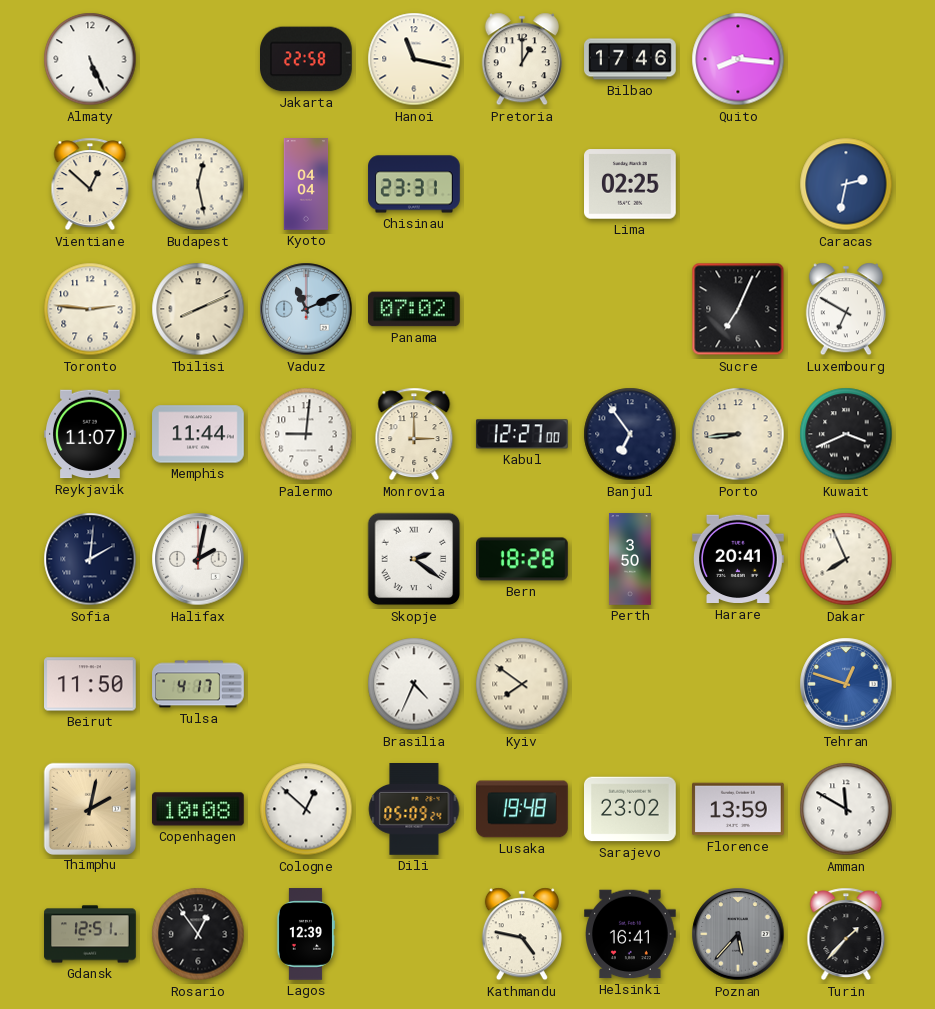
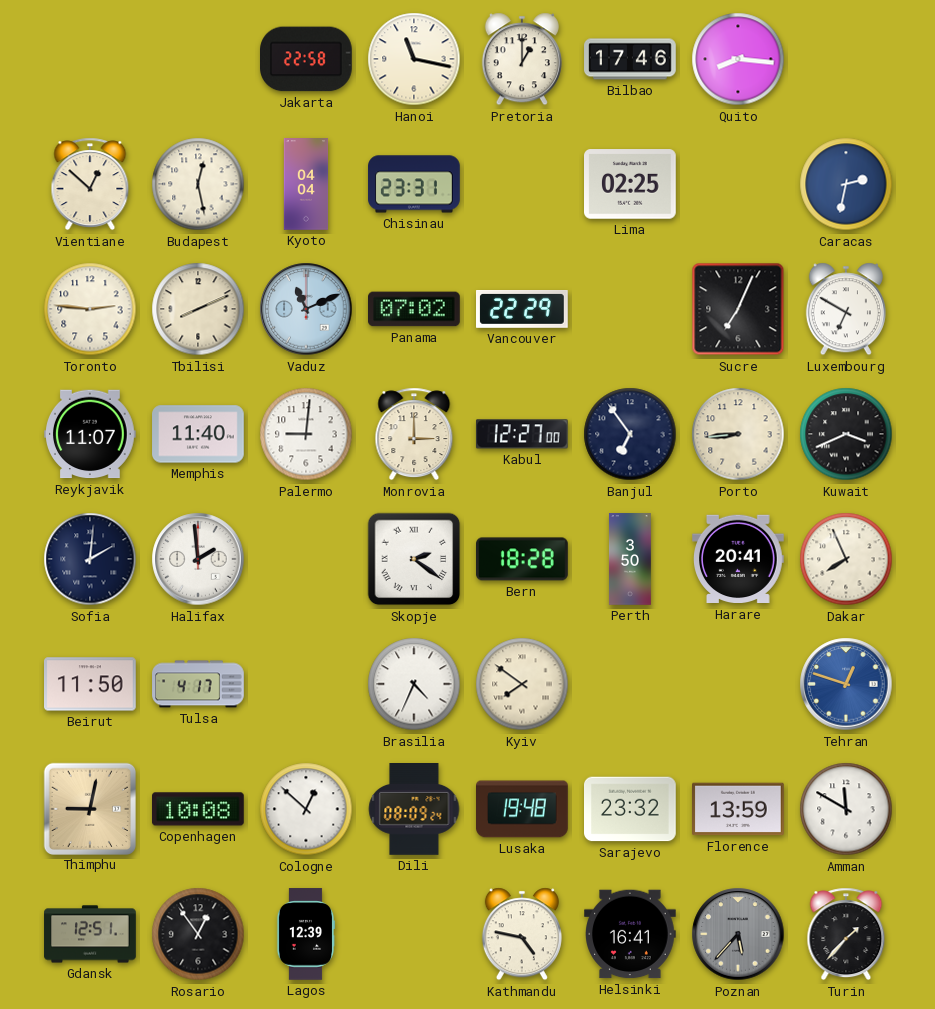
Almaty: 5:26 -> none (90, 59)
Vancouver: none -> 22:29 (523, 310)
Memphis: 11:44 -> 11:40 (198, 434)
Halifax: 2:02 -> 1:59 (198, 559)
Thimphu: 2:02 -> 9:02 (89, 808)
Dili: 05:09 -> 08:09 (414, 809)
Sarajevo: 23:02 -> 23:32 (631, 809)
